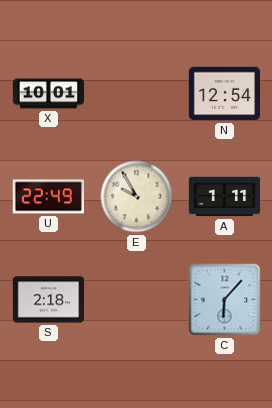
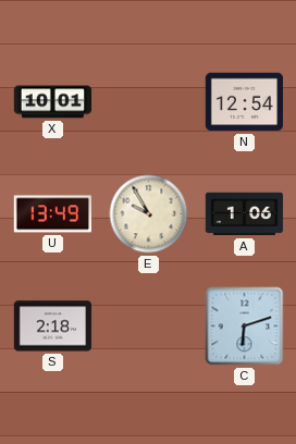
U: 22:49 -> 13:49 (52, 214)
A: 1:11 -> 1:06 (245, 214)
C: 6:07 -> 6:12 (245, 326)
